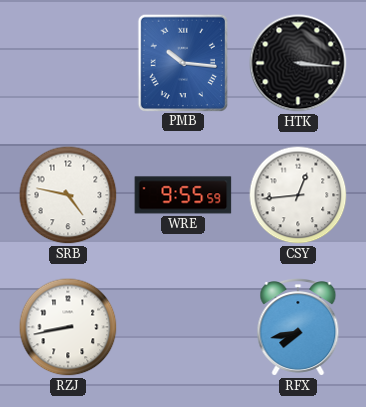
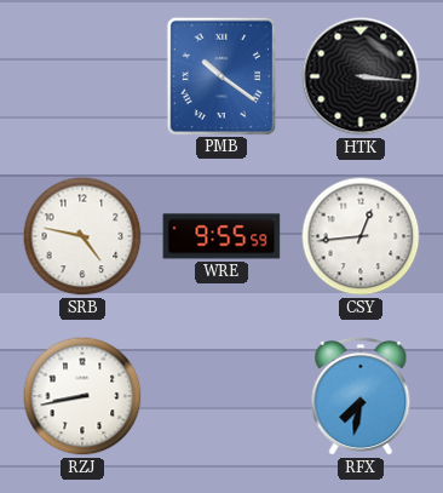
PMB: 10:16 -> 10:21 (220, 75)
RFX: 7:43 -> 7:32 (361, 397)
